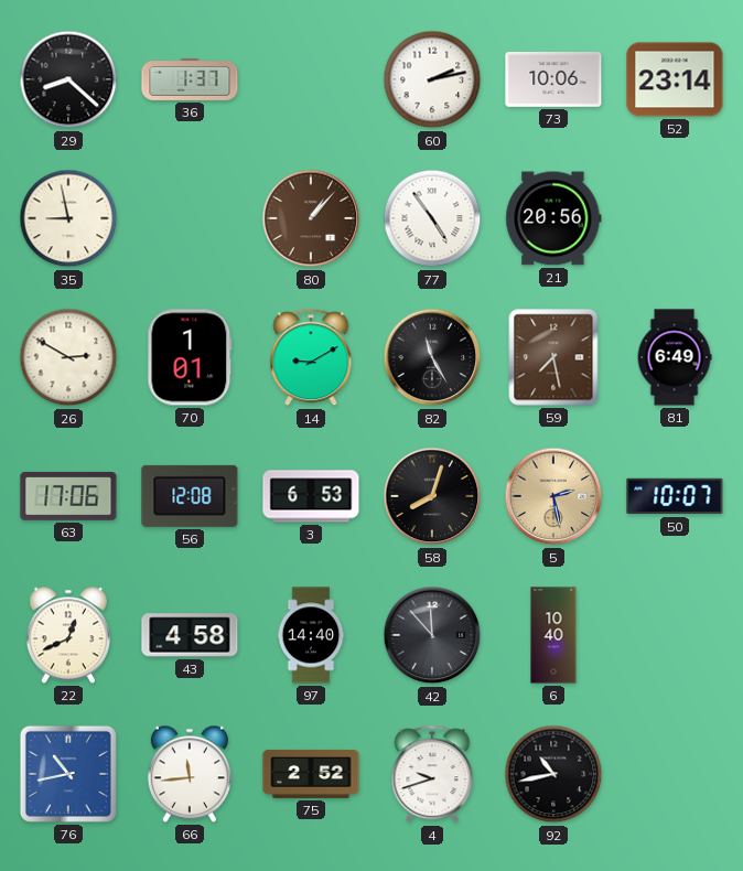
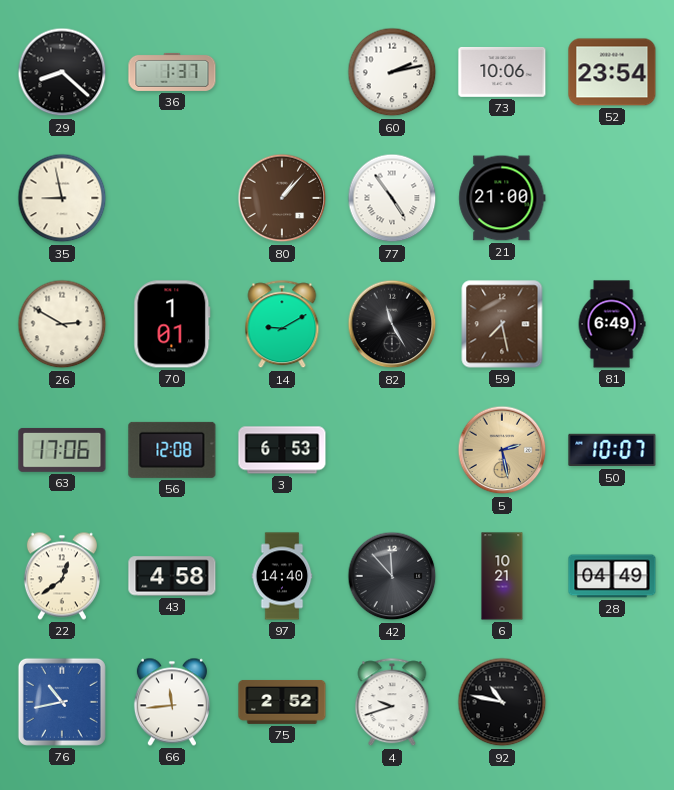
52: 23:14 -> 23:54 (612, 72)
21: 20:56 -> 21:00 (502, 198)
58: 8:03 -> none (432, 496)
22: 12:41 -> 12:39 (62, 576)
6: 10:40 -> 10:21 (502, 576)
28: none -> 04:49 (612, 576)
92: 10:43 -> 10:47 (502, 702)
